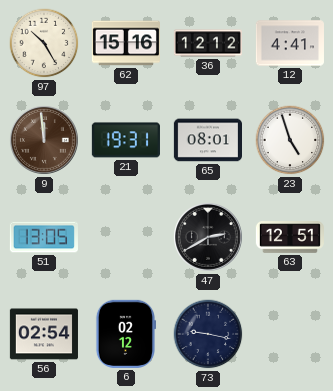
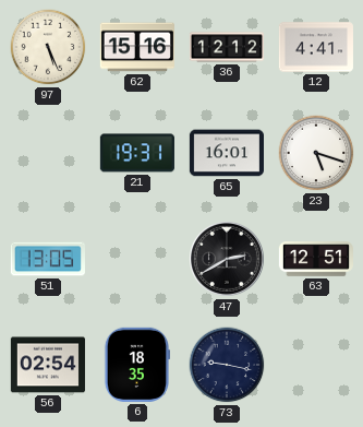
97: 10:25 -> 5:26 (48, 47)
9: 11:59 -> none (44, 140)
65: 08:01 -> 16:01 (226, 153)
23: 4:57 -> 5:18 (316, 153)
6: 02:12 -> 18:35 (136, 365)
